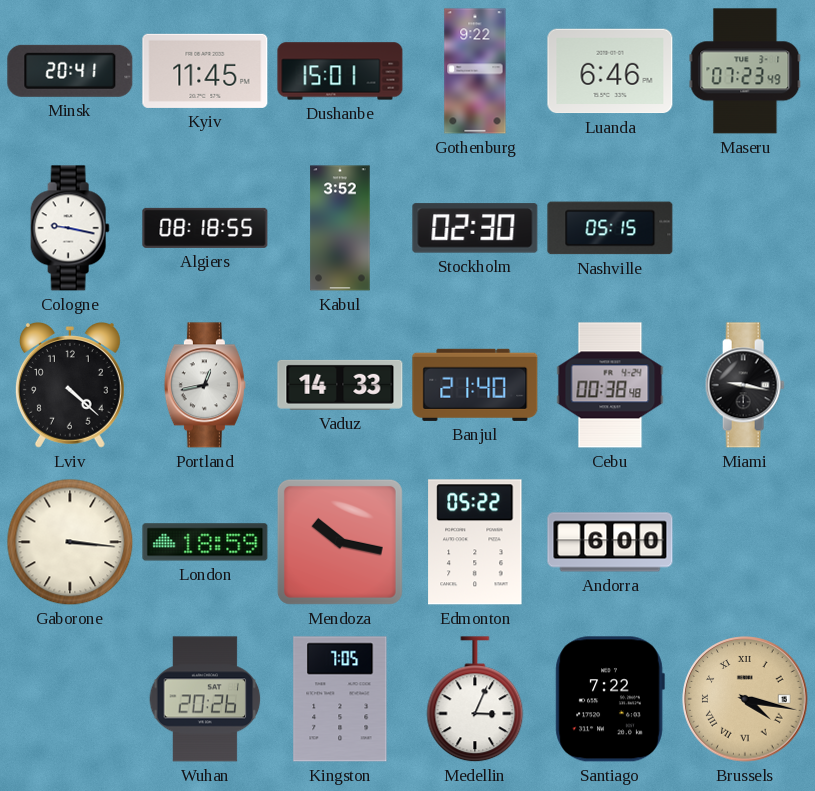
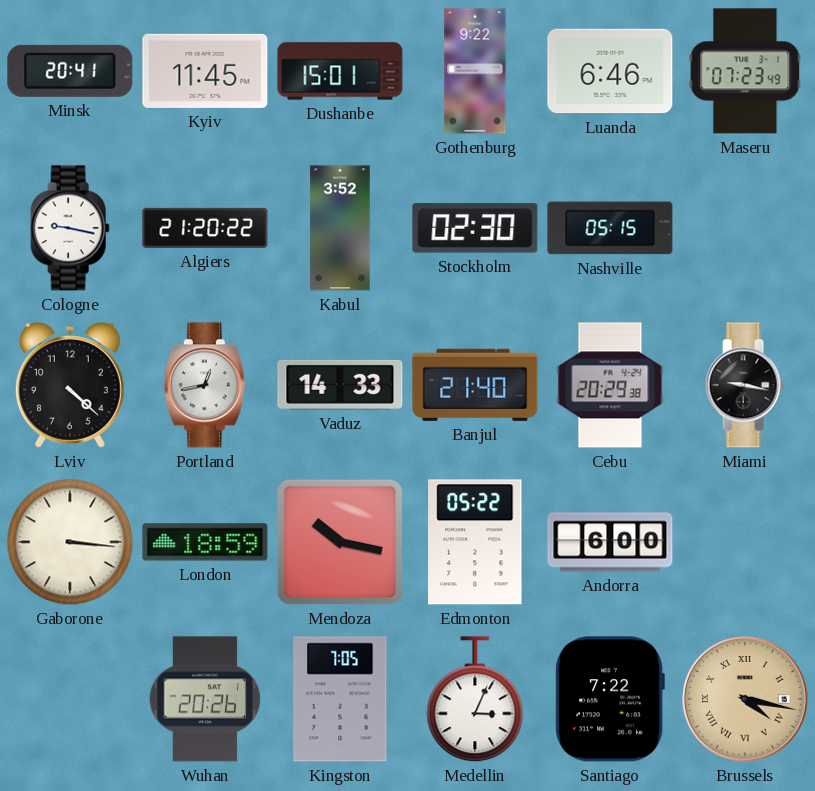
Algiers: 08:18 -> 21:20 (205, 228)
Cebu: 00:38 -> 20:29 (610, 385)
